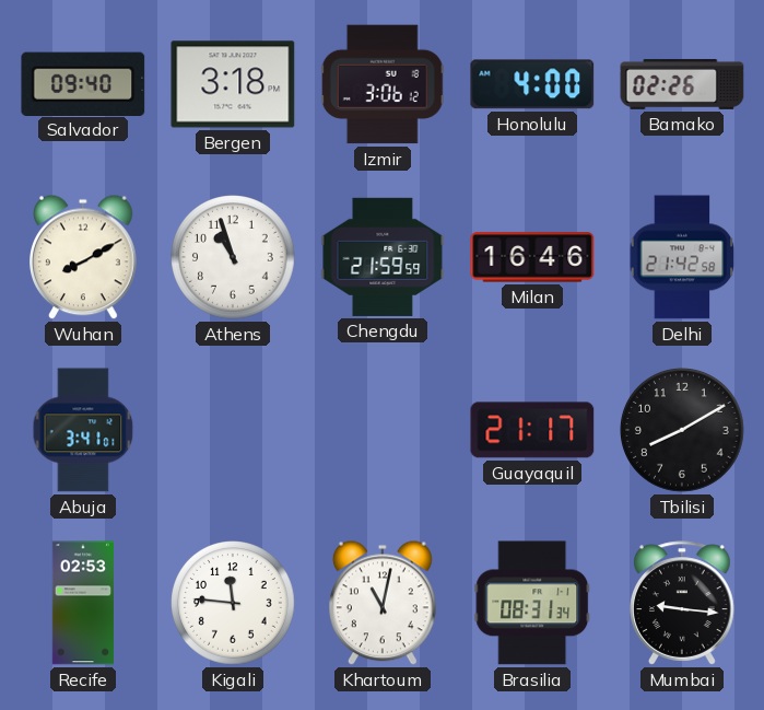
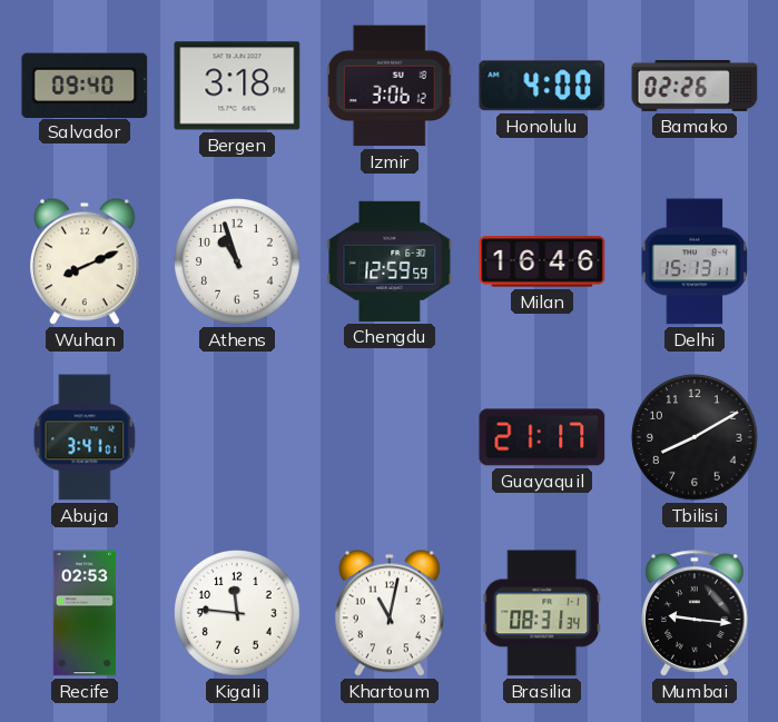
Wuhan: 8:10 -> 8:11 (86, 261)
Chengdu: 21:59 -> 12:59 (390, 261)
Delhi: 21:42 -> 15:13 (695, 261)
